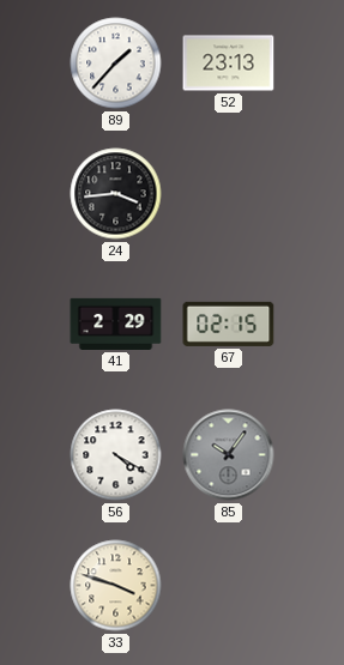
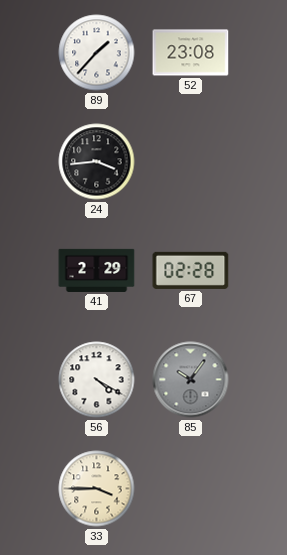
52: 23:13 -> 23:08 (191, 53)
67: 02:15 -> 02:28 (191, 270)
33: 3:48 -> 3:45 (97, 489)
